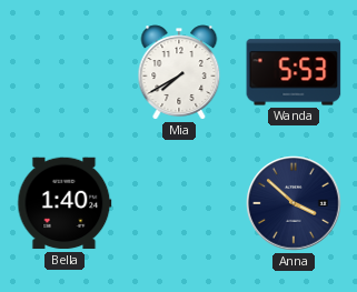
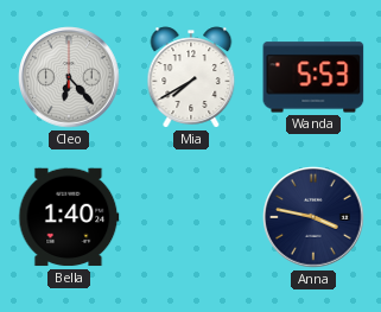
Cleo: none -> 6:23 (69, 77)
Anna: 3:52 -> 3:47 (313, 217)
